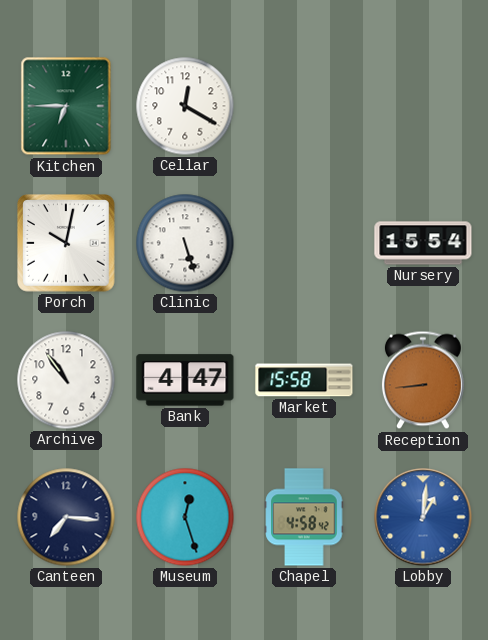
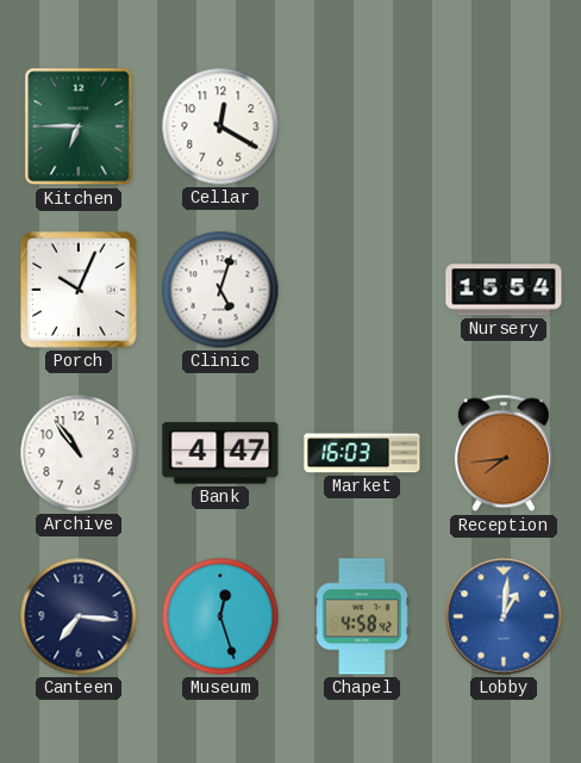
Porch: 10:02 -> 10:04 (80, 291)
Clinic: 5:27 -> 5:03 (220, 290)
Market: 15:58 -> 16:03 (362, 453)
Reception: 8:44 -> 7:44 (504, 453)
